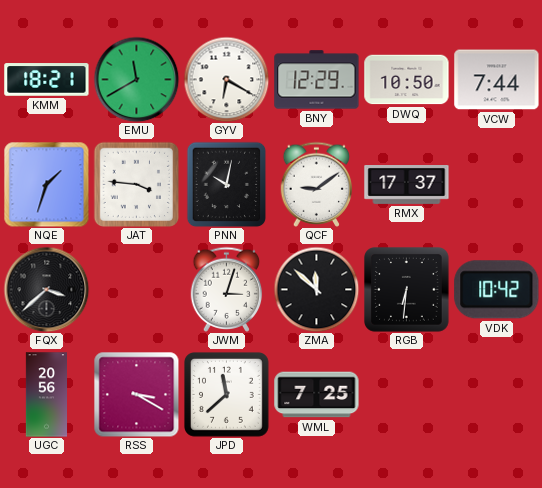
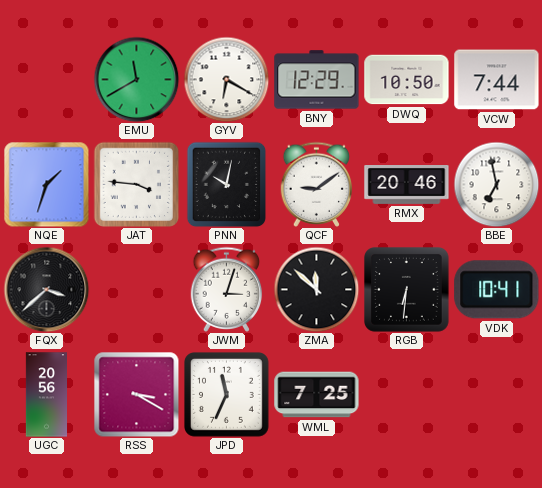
KMM: 18:21 -> none (47, 80)
RMX: 17:37 -> 20:46 (407, 185)
BBE: none -> 6:58 (496, 184)
VDK: 10:42 -> 10:41 (497, 290)
JPD: 11:38 -> 11:34 (227, 395)
